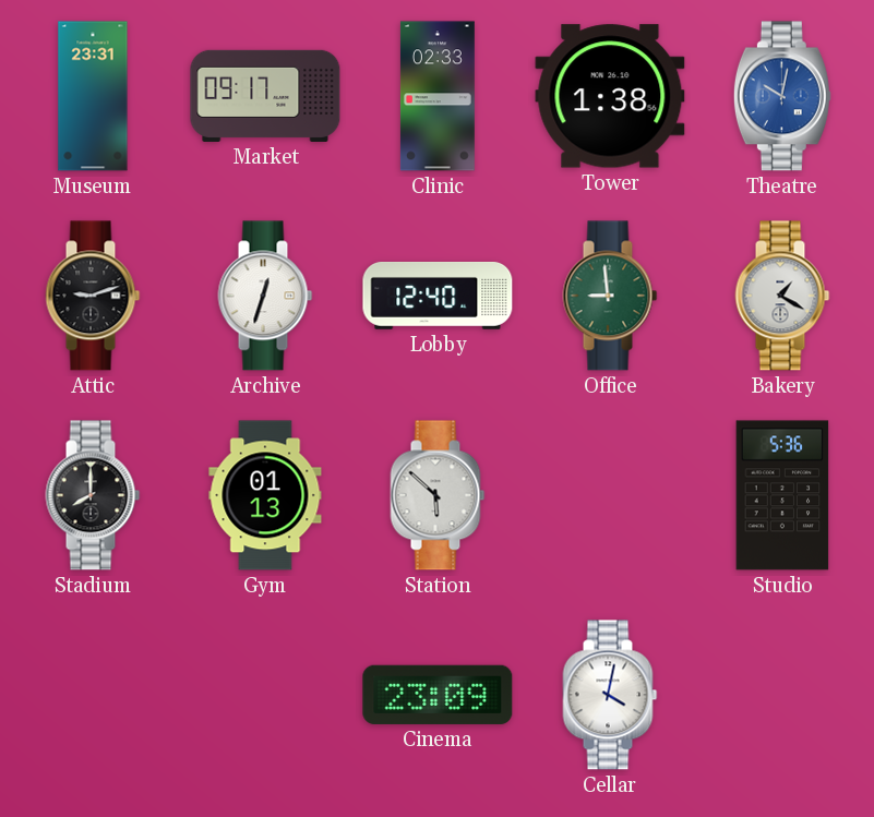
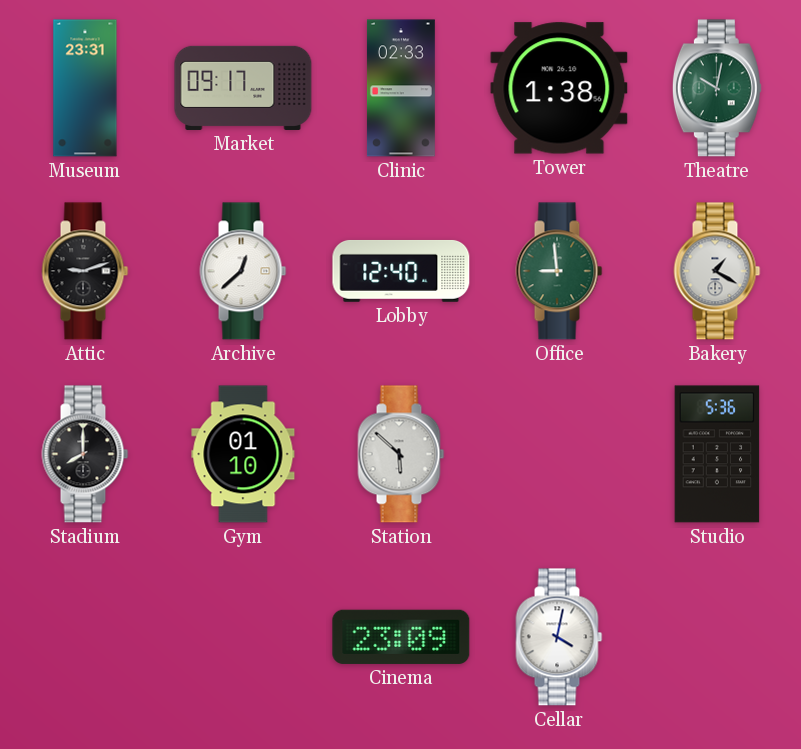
Theatre dial: blue -> green (717, 88)
Archive: 12:33 -> 12:38 (243, 271)
Gym: 01:13 -> 01:10 (243, 454)
